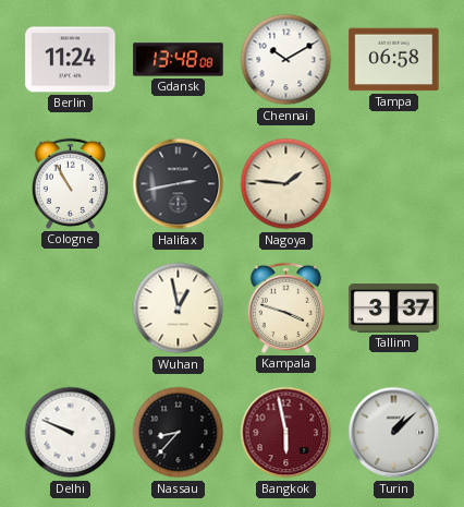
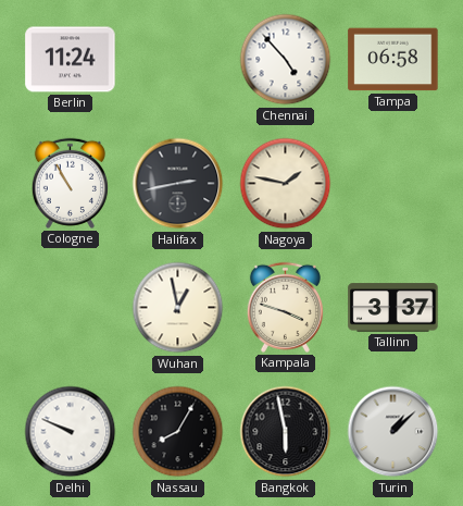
Gdansk: 13:48 -> none (179, 60)
Chennai: 10:10 -> 4:53 (286, 60)
Nagoya: 1:46 -> 1:47 (286, 184)
Nassau: 8:37 -> 8:05 (178, 432)
Bangkok dial: burgundy -> black (286, 432)
